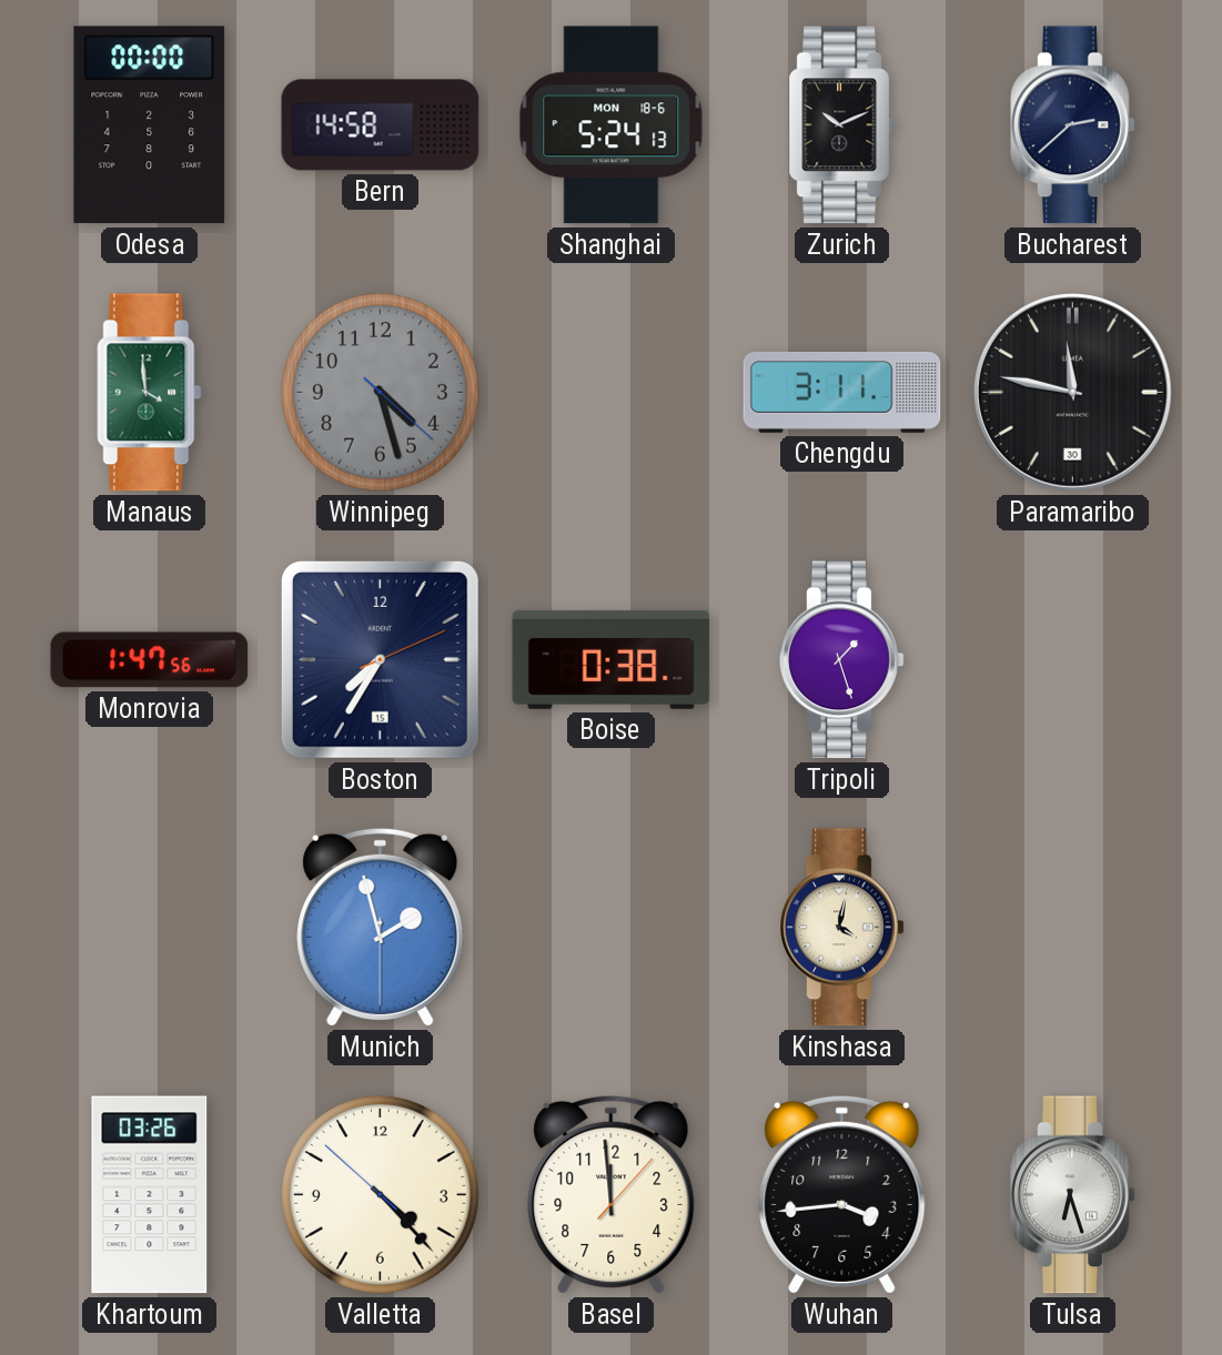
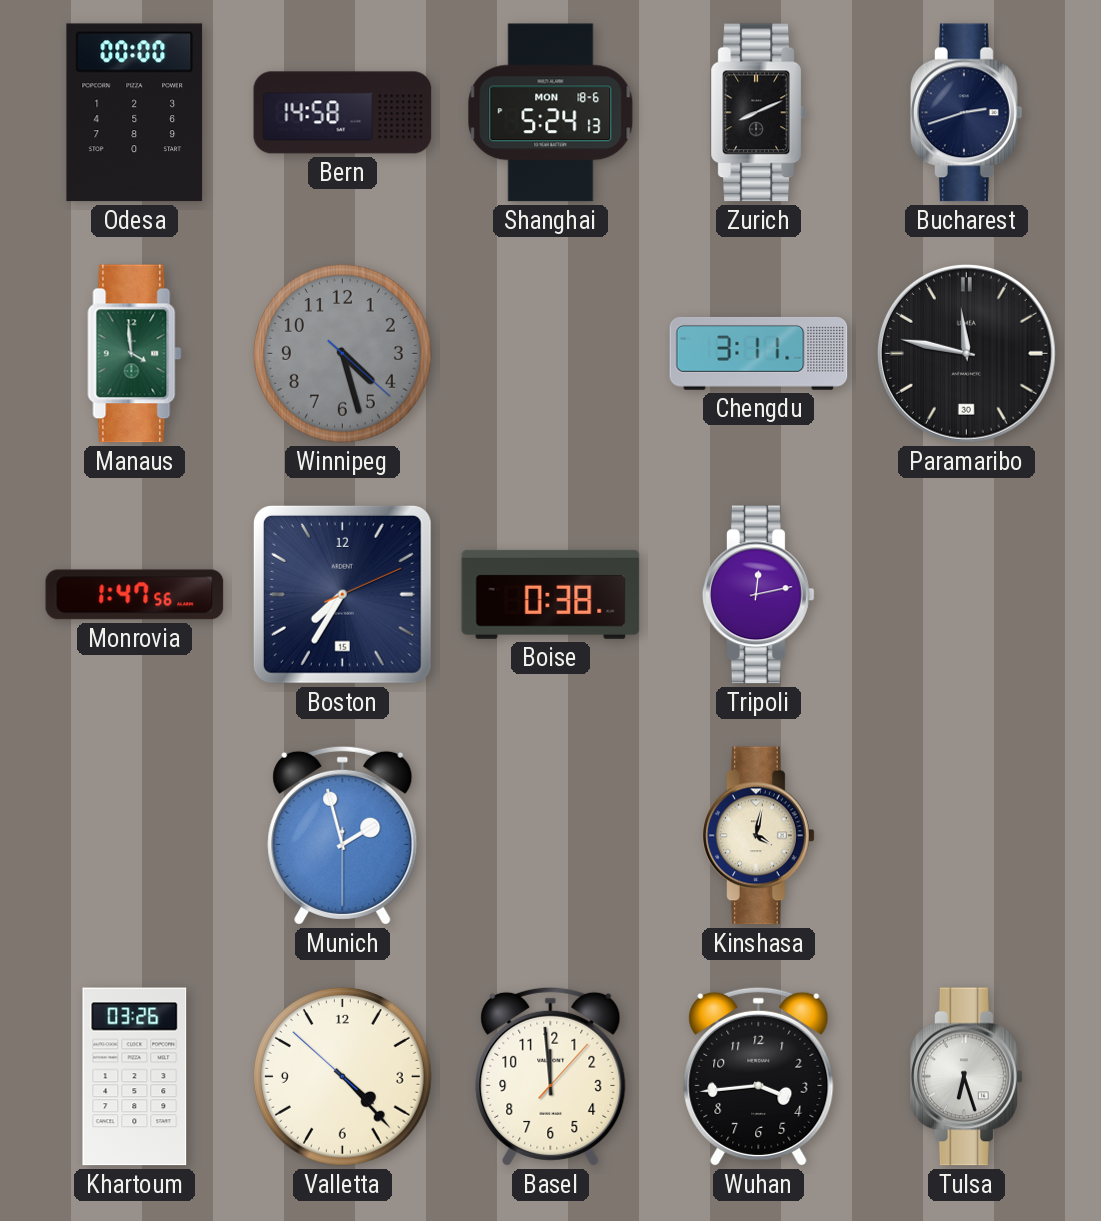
Zurich: 10:11 -> 8:11 (758, 113)
Bucharest: 2:38 -> 2:42 (967, 113)
Tripoli: 1:27 -> 12:13 (759, 595)
